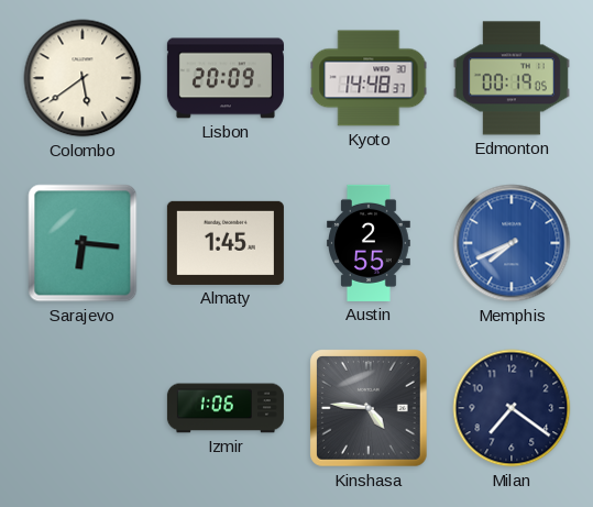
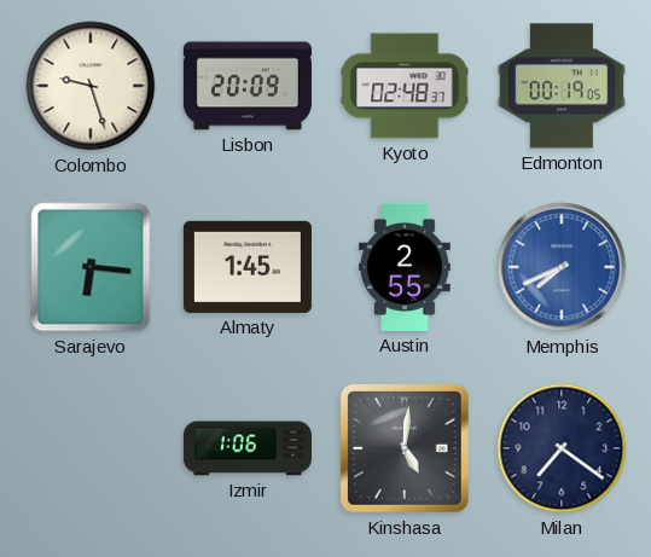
Colombo: 5:39 -> 9:27 (91, 86)
Kyoto: 14:48 -> 02:48 (405, 86)
Kinshasa: 4:46 -> 5:01 (406, 449)
